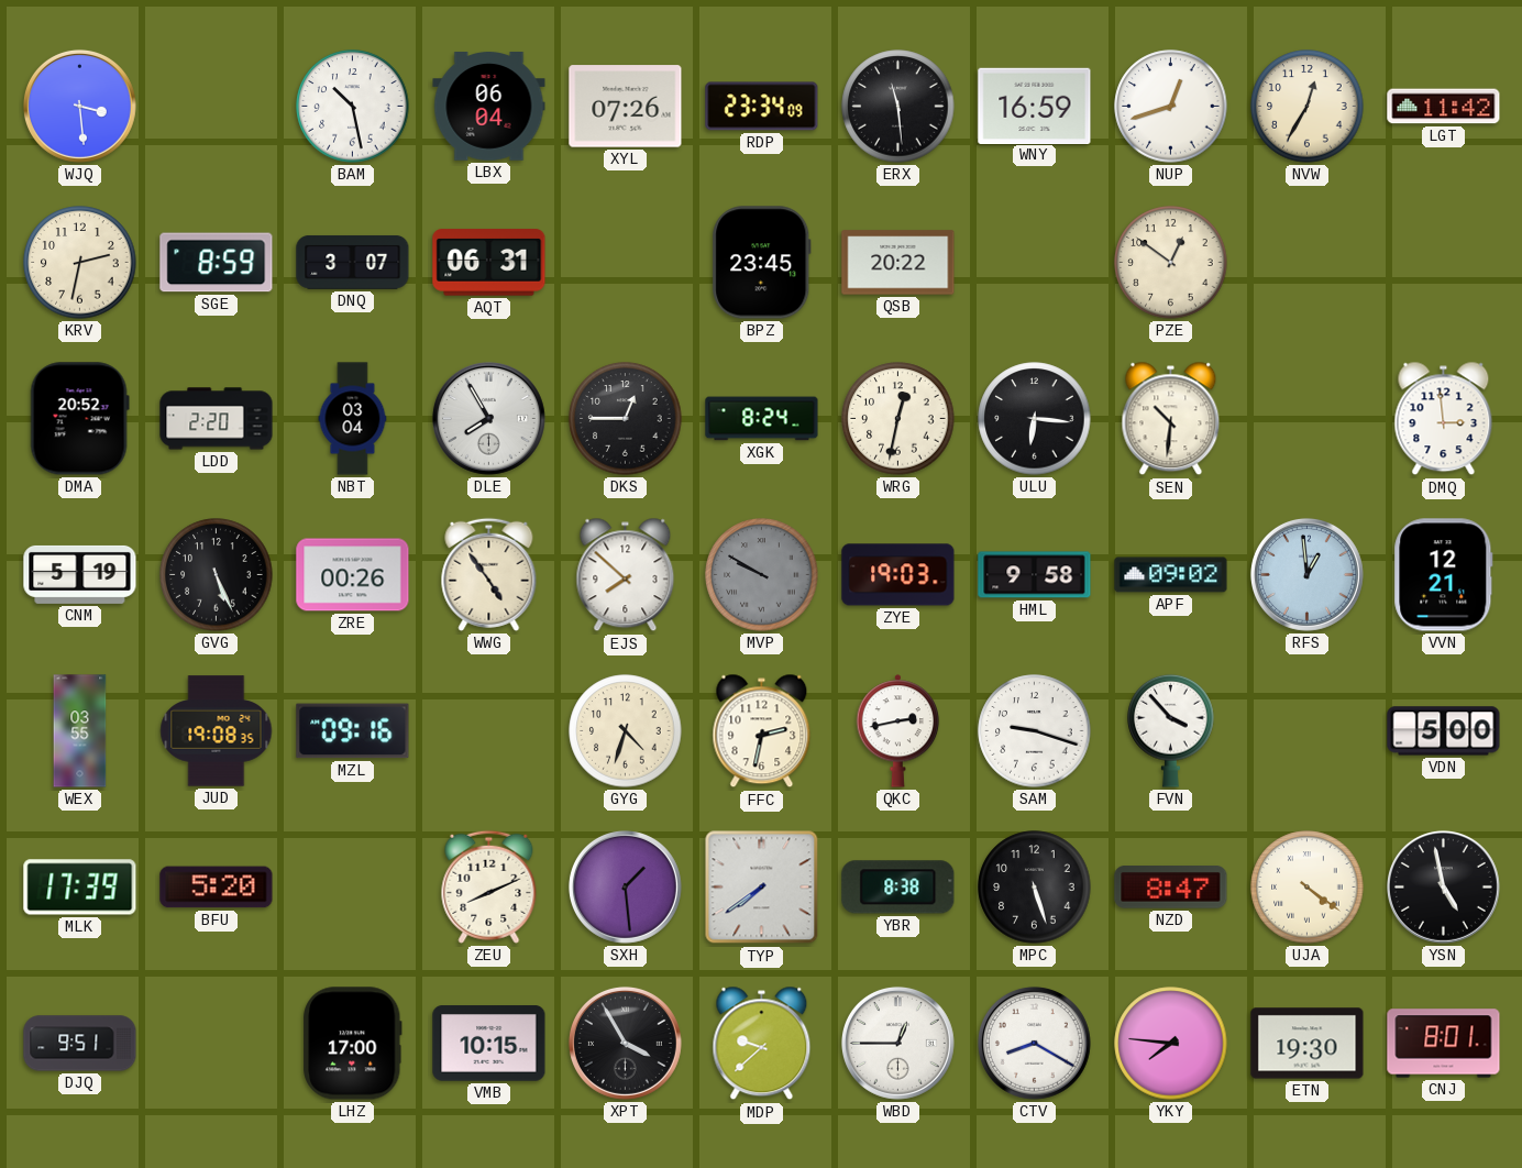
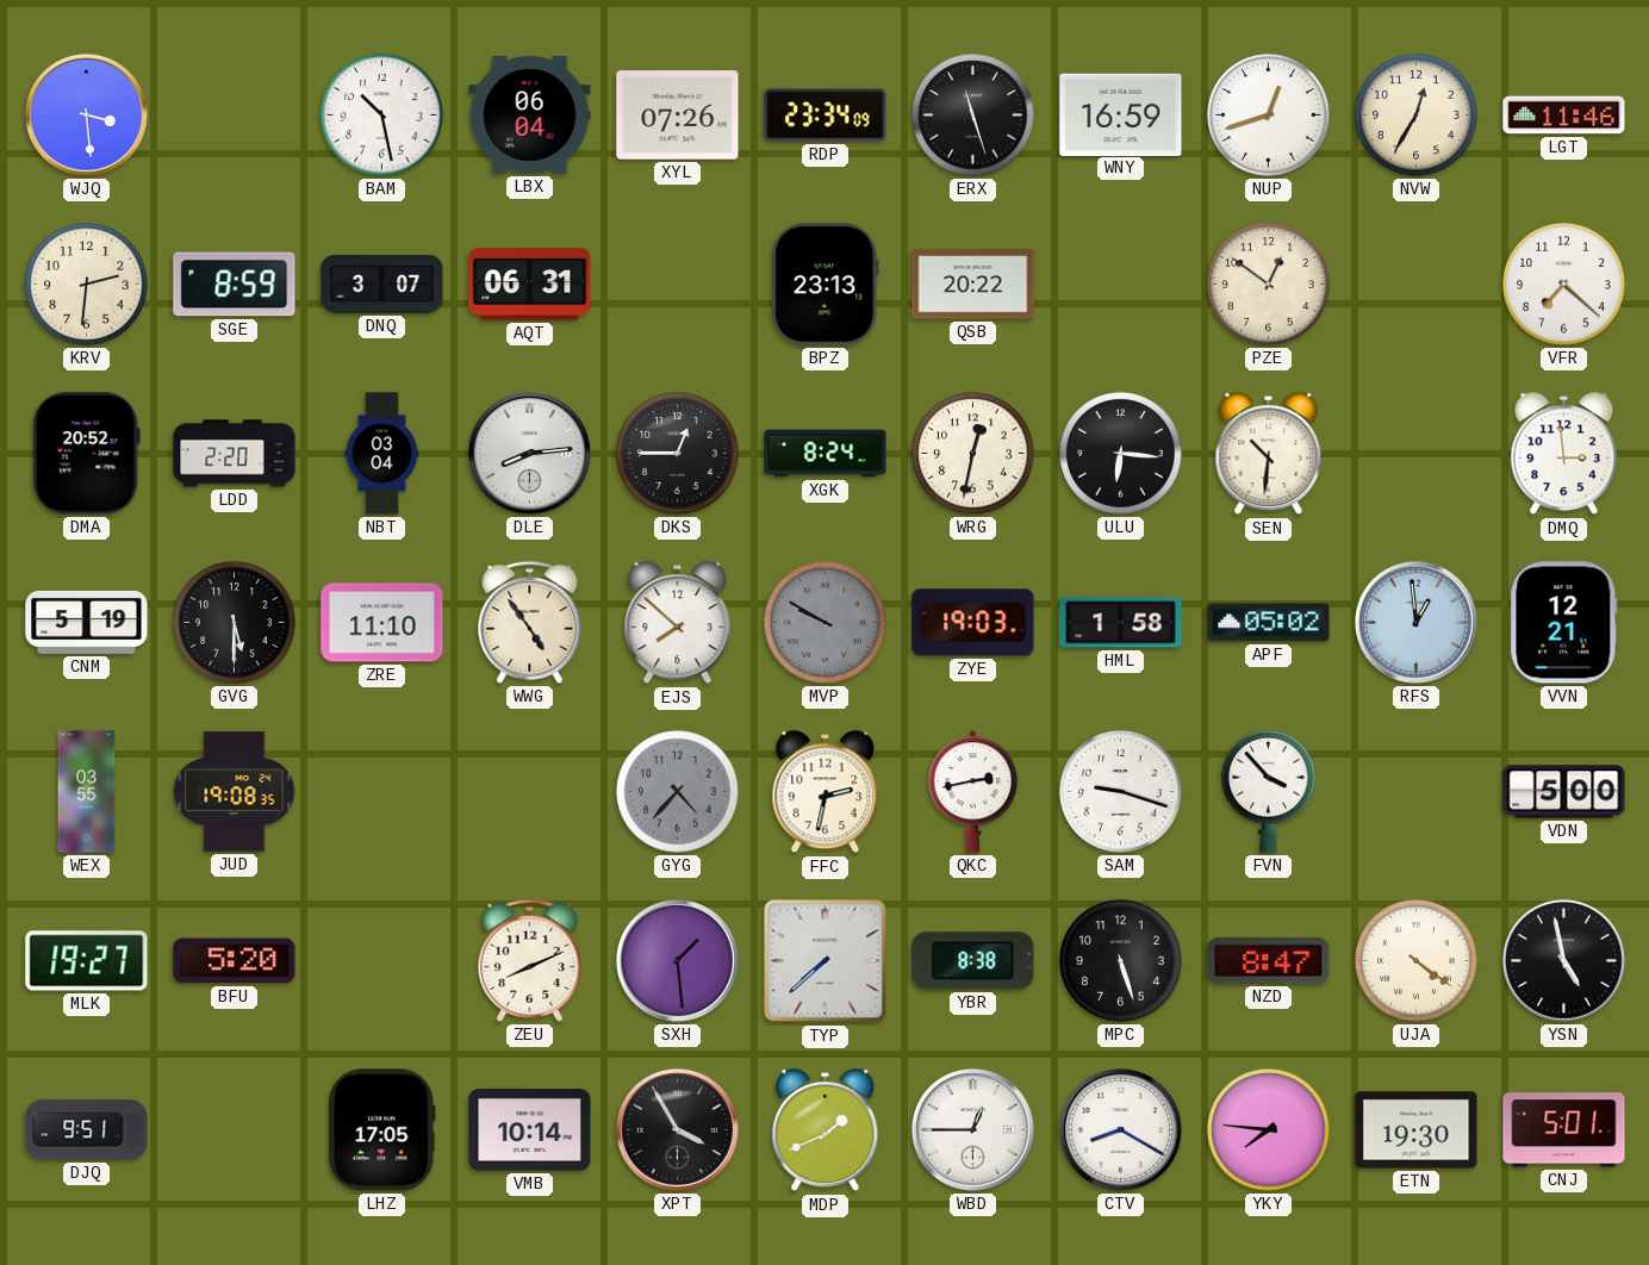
ERX: 11:29 -> 11:27 (973, 116)
LGT: 11:42 -> 11:46 (1564, 116)
KRV: 2:32 -> 2:31 (87, 285)
BPZ: 23:45 -> 23:13 (826, 285)
VFR: none -> 7:22 (1564, 285)
DLE: 7:55 -> 8:14 (529, 453)
GVG: 5:26 -> 5:30 (235, 623)
ZRE: 00:26 -> 11:10 (382, 623)
HML: 9:58 -> 1:58 (1121, 623)
APF: 09:02 -> 05:02 (1269, 623)
MZL: 09:16 -> none (353, 731)
GYG: 4:33 -> 4:37 (678, 792)
GYG dial: cream -> grey (678, 792)
MLK: 17:39 -> 19:27 (87, 961)
TYP: 7:39 -> 7:38 (826, 961)
LHZ: 17:00 -> 17:05 (382, 1130)
VMB: 10:15 -> 10:14 (530, 1130)
MDP: 9:38 -> 1:41 (826, 1130)
CNJ: 8:01 -> 5:01 (1564, 1130)
